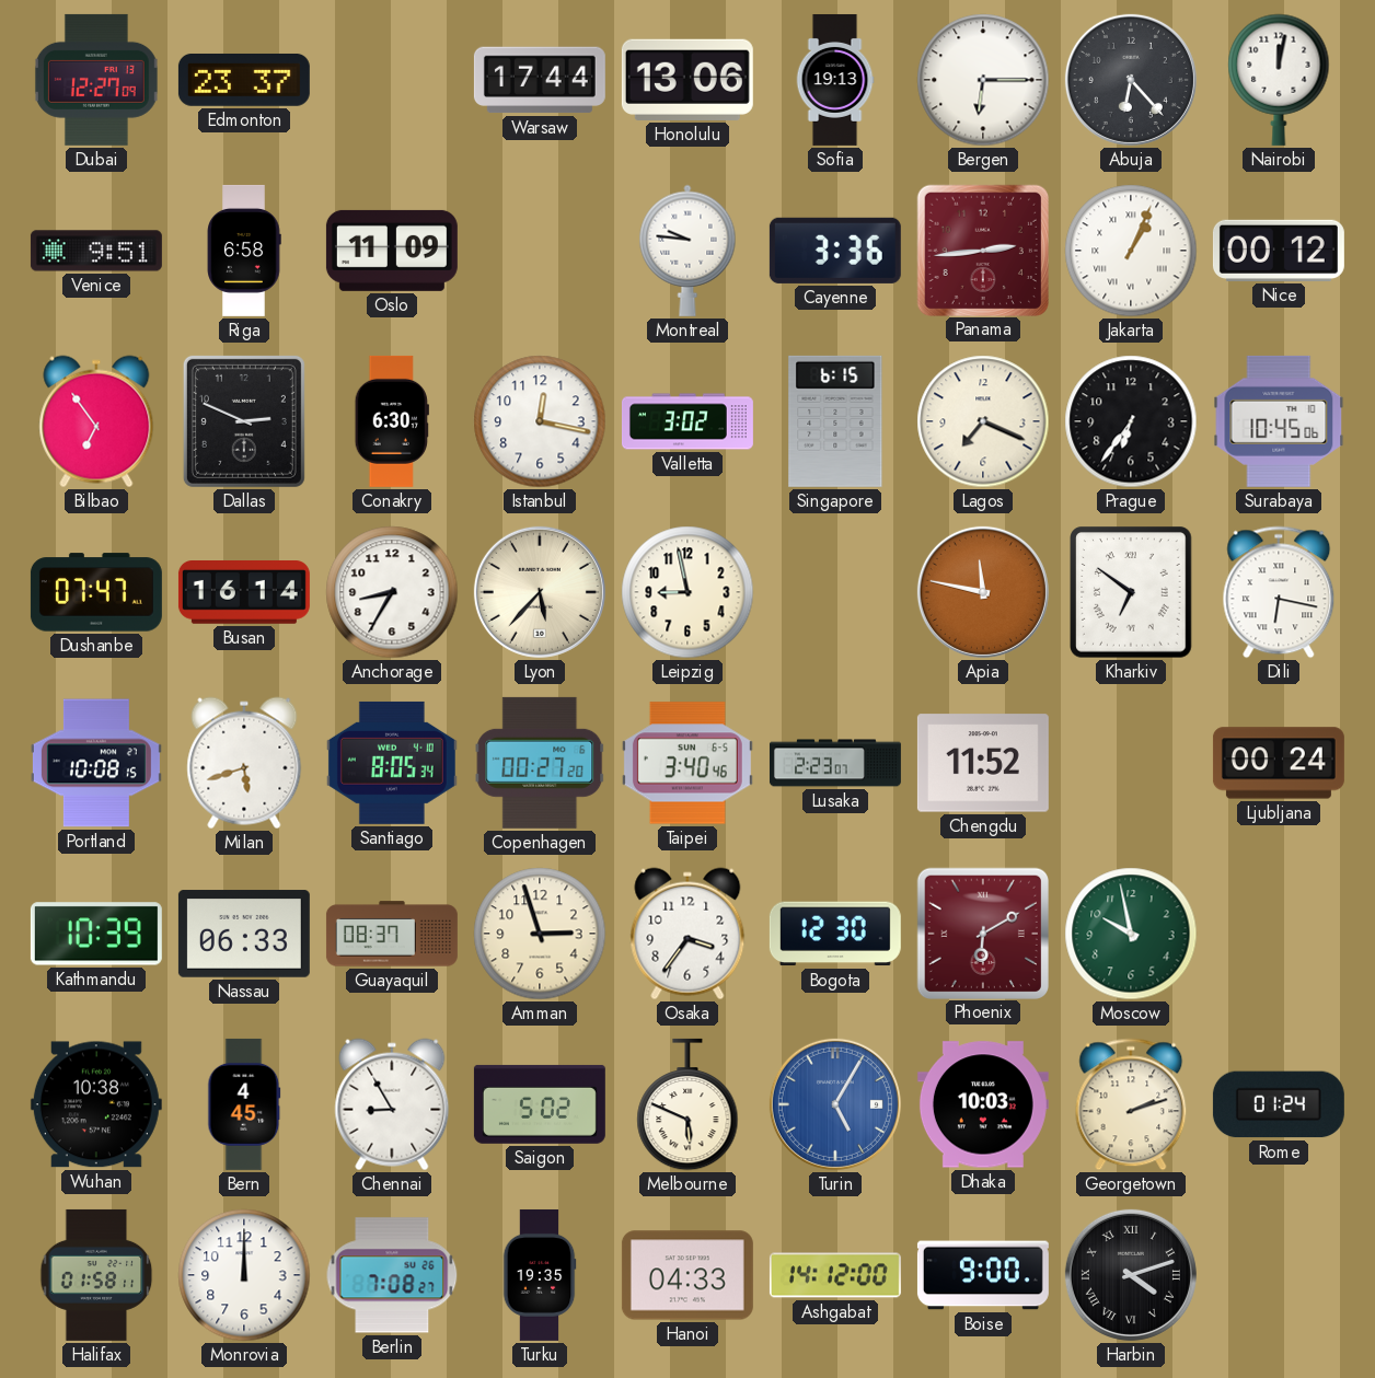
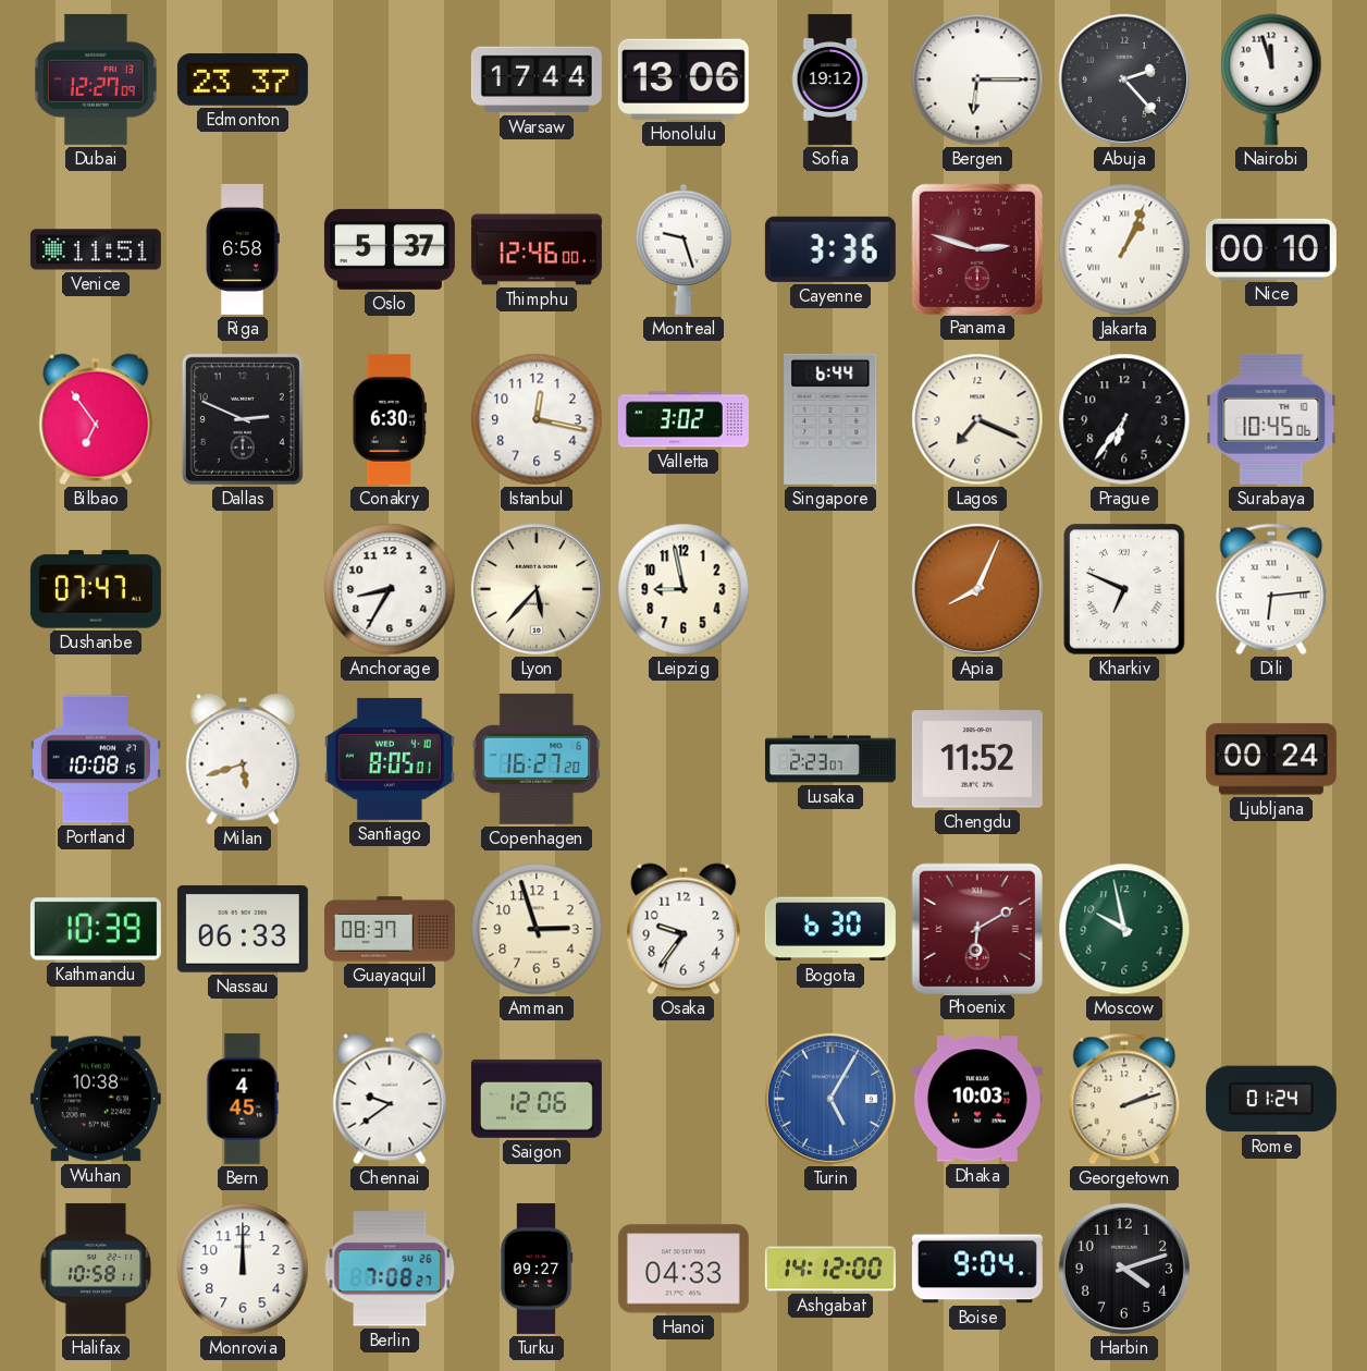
Sofia: 19:13 -> 19:12 (830, 79)
Abuja: 6:23 -> 2:23 (1124, 79)
Nairobi: 12:02 -> 11:57 (1271, 79)
Venice: 9:51 -> 11:51 (96, 249)
Oslo: 11:09 -> 5:37 (390, 249)
Thimphu: none -> 12:46 (537, 249)
Montreal: 9:46 -> 9:27 (683, 249)
Panama: 2:44 -> 2:48 (976, 248)
Nice: 00:12 -> 00:10 (1271, 249)
Singapore: 6:15 -> 6:44 (830, 419)
Busan: 16:14 -> none (244, 593)
Apia: 11:47 -> 8:04 (977, 589)
Kharkiv: 6:51 -> 6:49 (1125, 589)
Dili: 6:17 -> 6:14 (1271, 589)
Santiago: 8:05:34 -> 8:05:01 (390, 759)
Copenhagen: 00:27 -> 16:27 (537, 759)
Taipei: 3:40 -> none (687, 763)
Osaka: 3:36 -> 9:36 (683, 929)
Bogota: 12:30 -> 6:30 (830, 929)
Chennai: 8:55 -> 9:39 (390, 1099)
Saigon: 5:02 -> 12:06 (537, 1099)
Melbourne: 5:49 -> none (687, 1104)
Halifax: 01:58 -> 10:58 (96, 1269)
Turku: 19:35 -> 09:27 (537, 1269)
Boise: 9:00 -> 9:04 (977, 1269)
Harbin numerals: Roman -> Arabic (1124, 1269)
